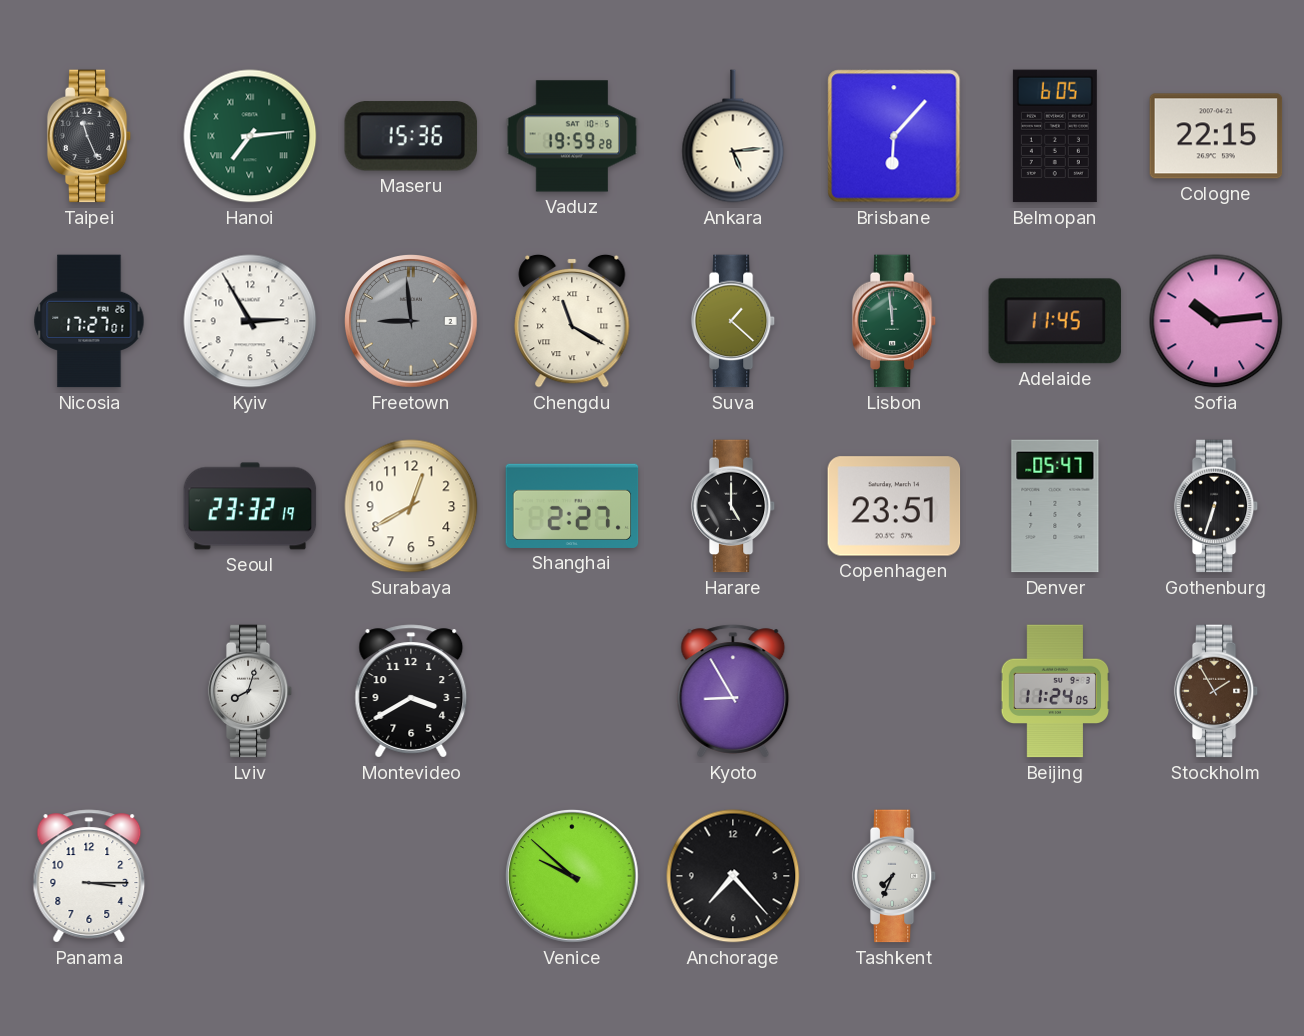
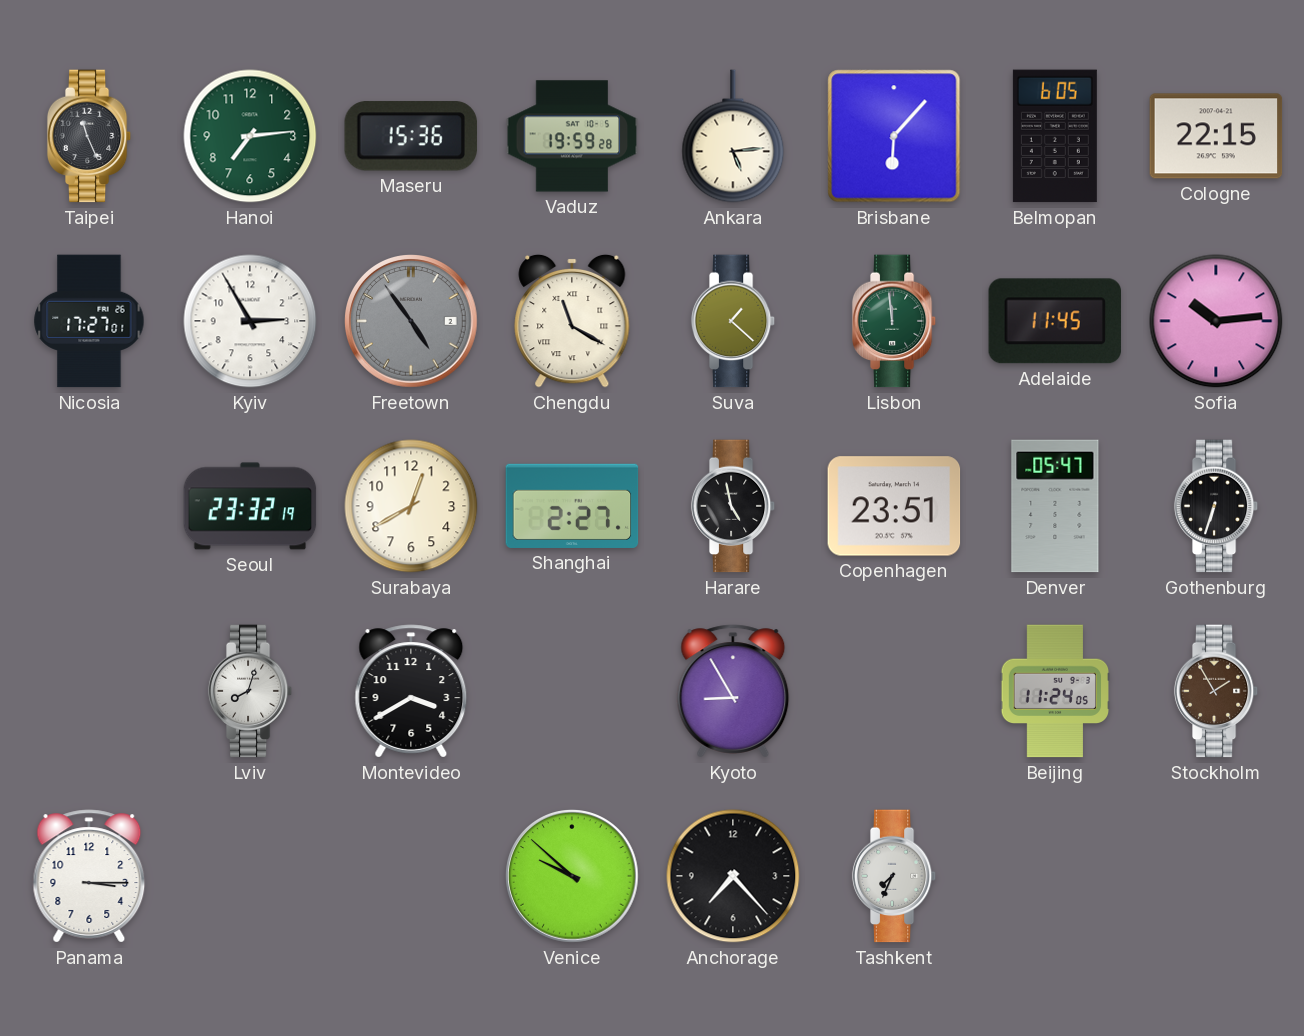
Hanoi numerals: Roman -> Arabic (250, 136)
Freetown: 8:59 -> 4:54 (411, 321)
Harare: 5:00 -> 4:58 (733, 506)
